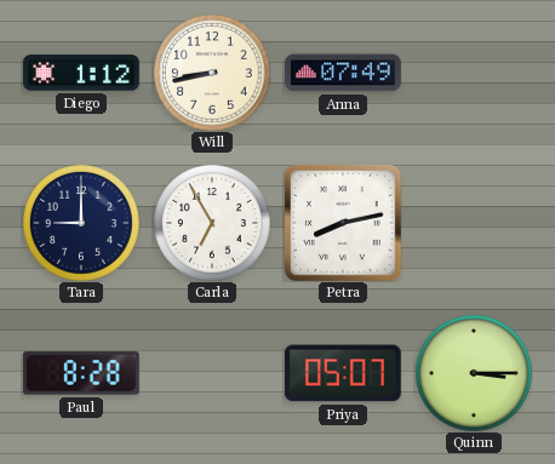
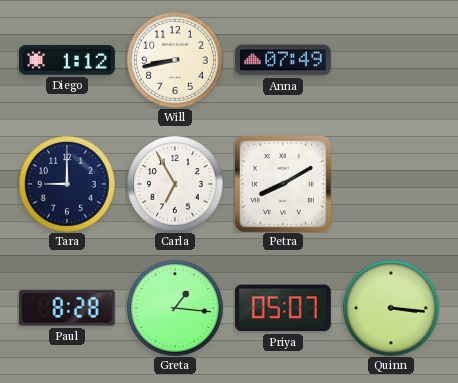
Petra: 8:13 -> 8:10 (284, 185)
Greta: none -> 1:16 (175, 308)
Quinn: 3:15 -> 3:16 (391, 308)
